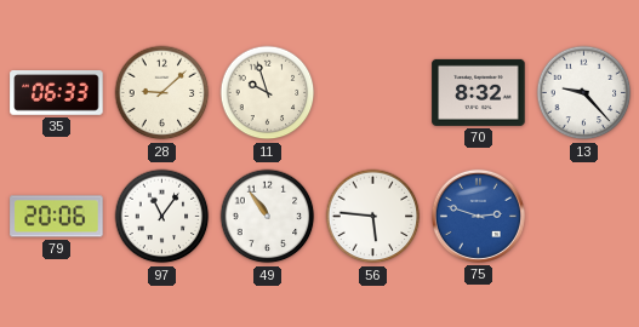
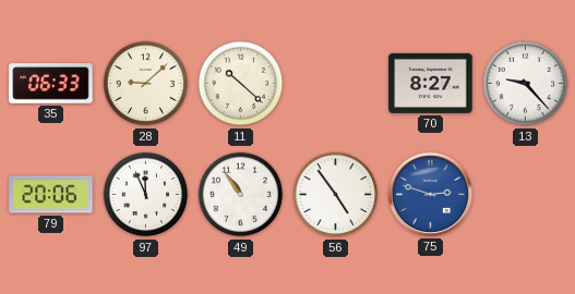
11: 9:57 -> 10:22 (241, 84)
70: 8:32 -> 8:27 (431, 83)
97: 11:06 -> 11:56 (146, 195)
56: 5:46 -> 4:54 (336, 195)
